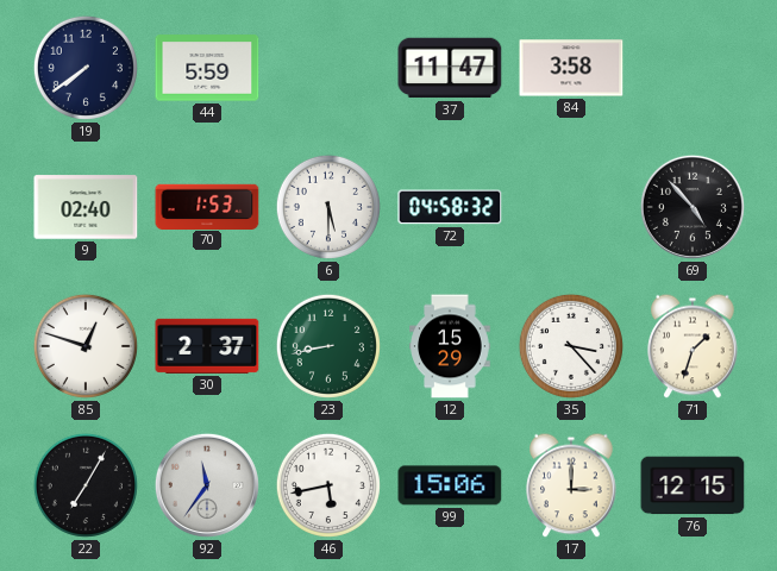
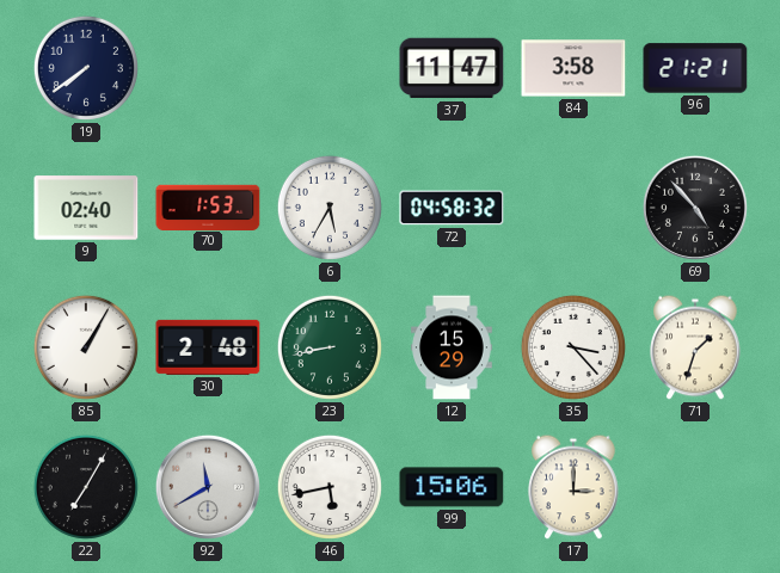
44: 5:59 -> none (207, 68)
96: none -> 21:21 (695, 68)
6: 5:30 -> 5:35 (330, 208)
85: 12:48 -> 1:05 (86, 347)
30: 2:37 -> 2:48 (208, 347)
92: 11:36 -> 11:40 (208, 487)
76: 12:15 -> none (693, 485)
